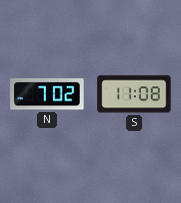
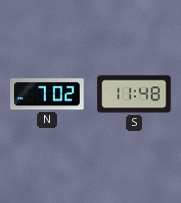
S: 11:08 -> 11:48 (134, 94)
